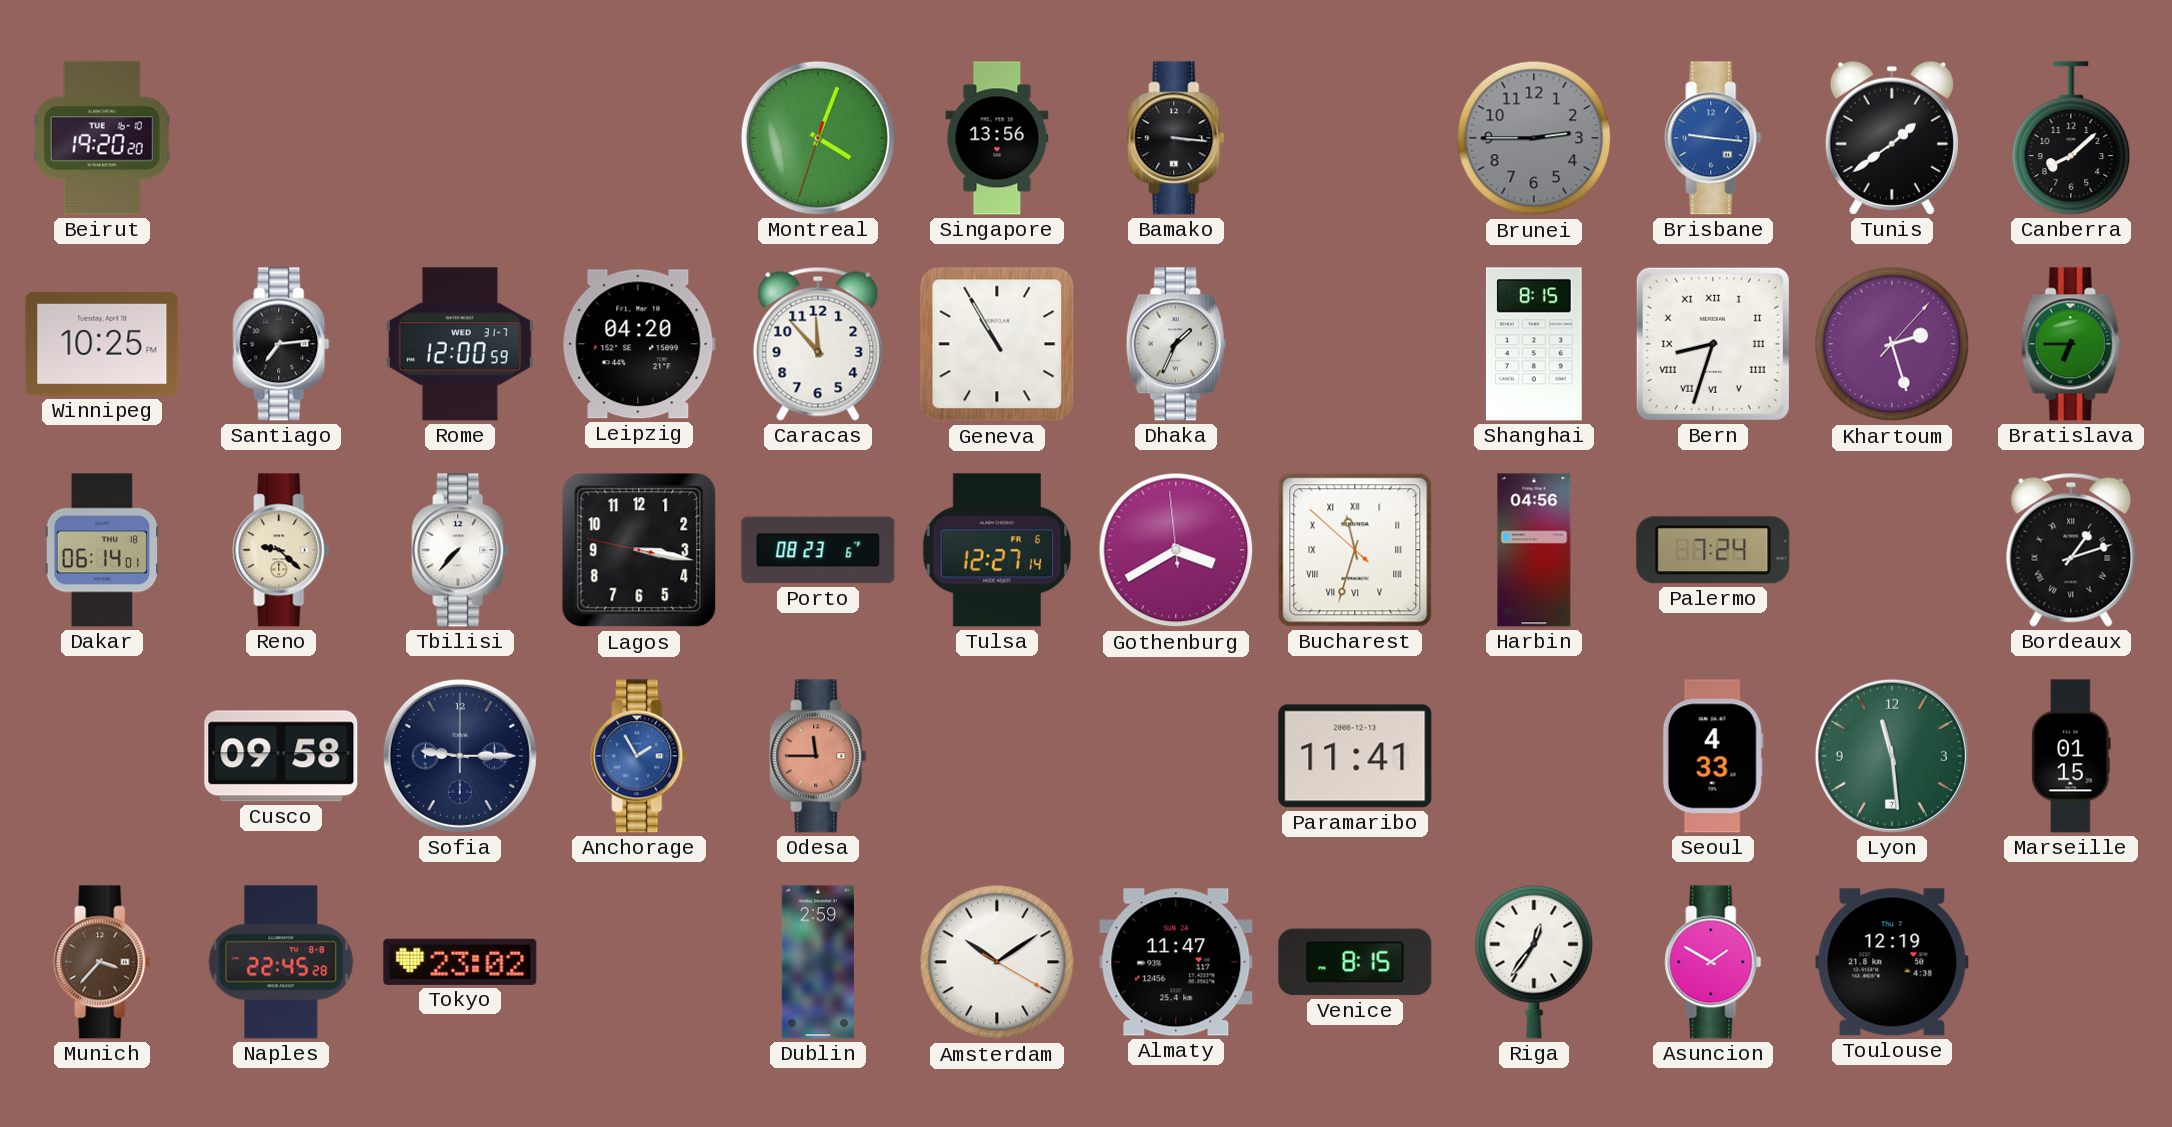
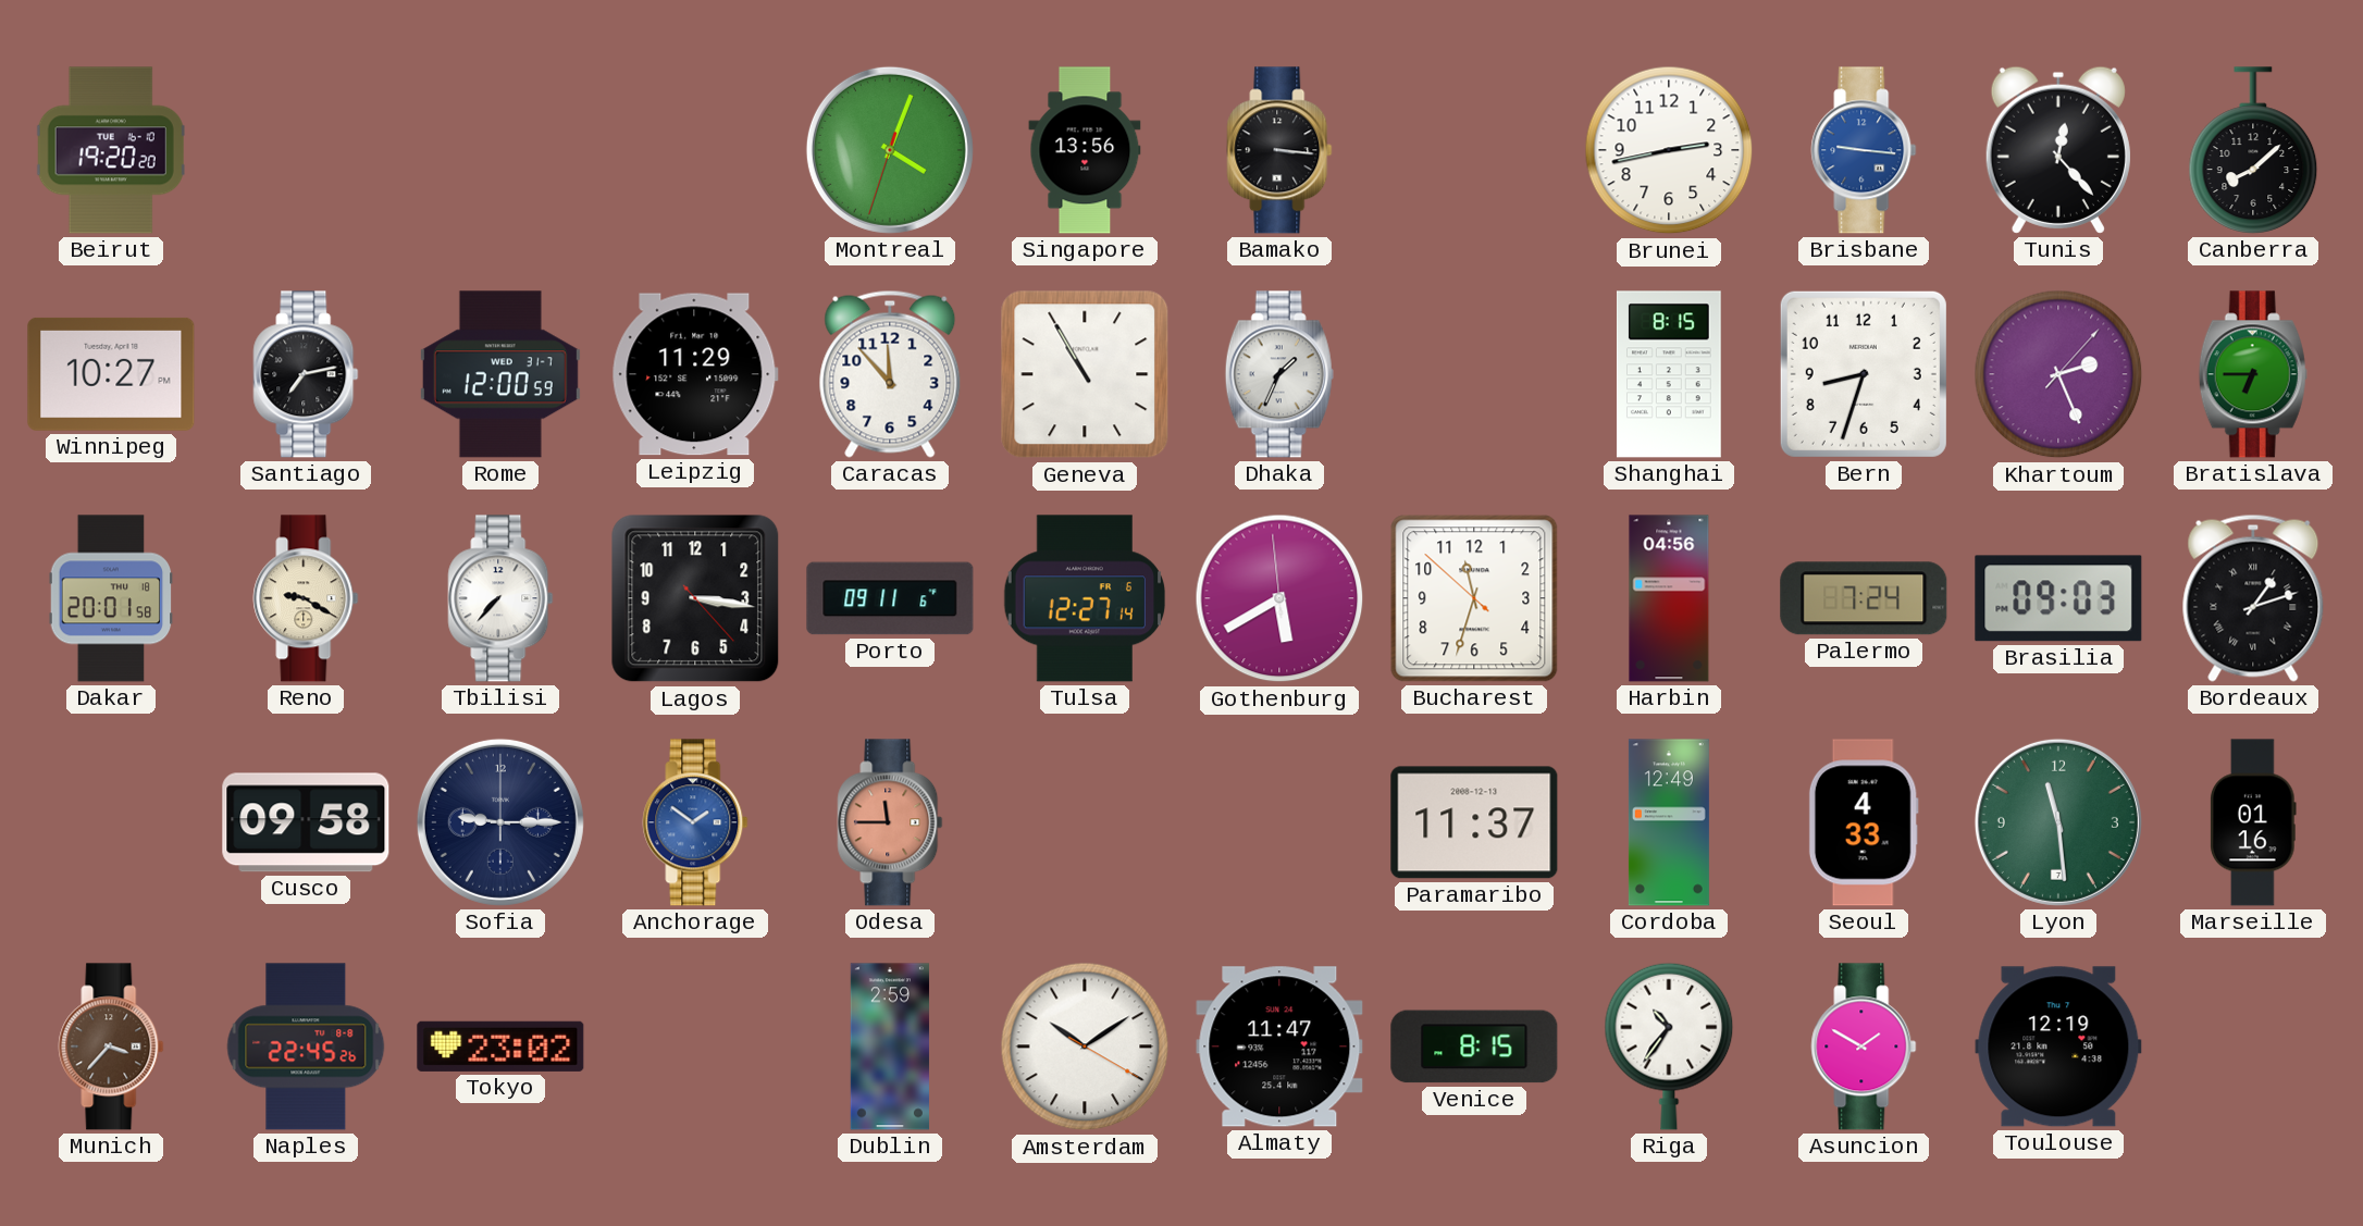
Brunei: 2:45 -> 2:43 (1669, 150)
Brunei dial: grey -> white (1669, 150)
Tunis: 1:39 -> 12:23 (2058, 150)
Winnipeg: 10:25 -> 10:27 (111, 374)
Santiago: 7:14 -> 7:13 (306, 374)
Leipzig: 04:20 -> 11:29 (695, 374)
Bern numerals: Roman -> Arabic (1864, 374)
Khartoum: 2:27 -> 2:26 (2058, 374)
Dakar: 06:14 -> 20:01 (111, 598)
Reno: 9:22 -> 9:20 (306, 598)
Lagos: 3:16:47 -> 3:16:23 (695, 598)
Porto: 08:23 -> 09:11 (890, 598)
Gothenburg: 3:39 -> 5:39 (1279, 598)
Bucharest numerals: Roman -> Arabic (1474, 598)
Brasilia: none -> 09:03 (2058, 598)
Anchorage: 1:55 -> 1:51 (695, 822)
Paramaribo: 11:41 -> 11:37 (1474, 822)
Cordoba: none -> 12:49 (1669, 822)
Marseille: 01:15 -> 01:16 (2254, 822)
Naples: 22:45:28 -> 22:45:26 (306, 1047)
Riga: 12:36 -> 10:36 (1669, 1047)
